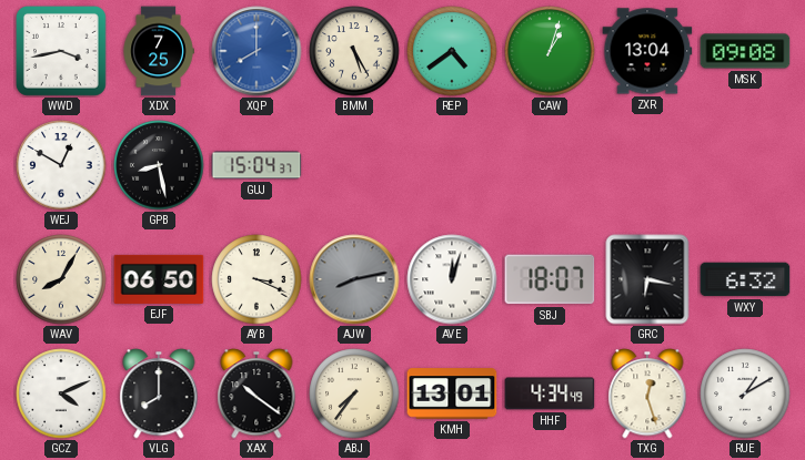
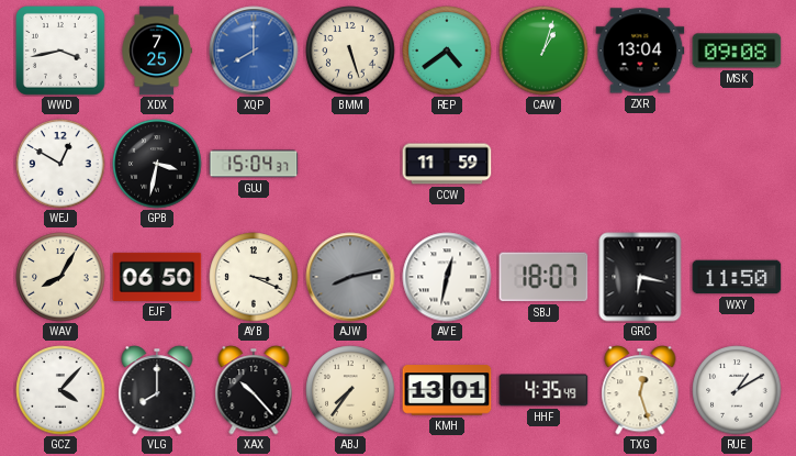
BMM: 5:25 -> 5:27 (350, 51)
GPB: 8:28 -> 3:32 (157, 164)
CCW: none -> 11:59 (447, 164)
AVE: 12:03 -> 12:32 (447, 277)
WXY: 6:32 -> 11:50 (737, 277)
GCZ: 4:11 -> 4:07 (60, 390)
XAX: 10:21 -> 10:23 (254, 390)
HHF: 4:34 -> 4:35 (543, 390)
